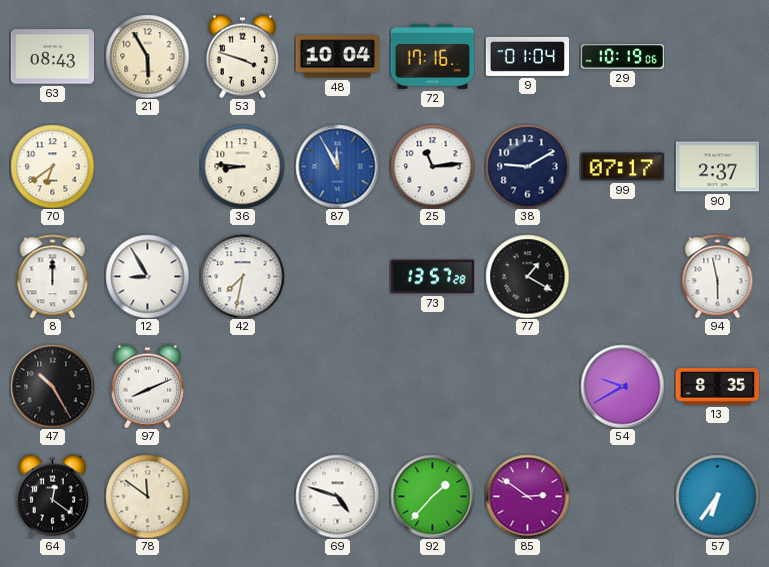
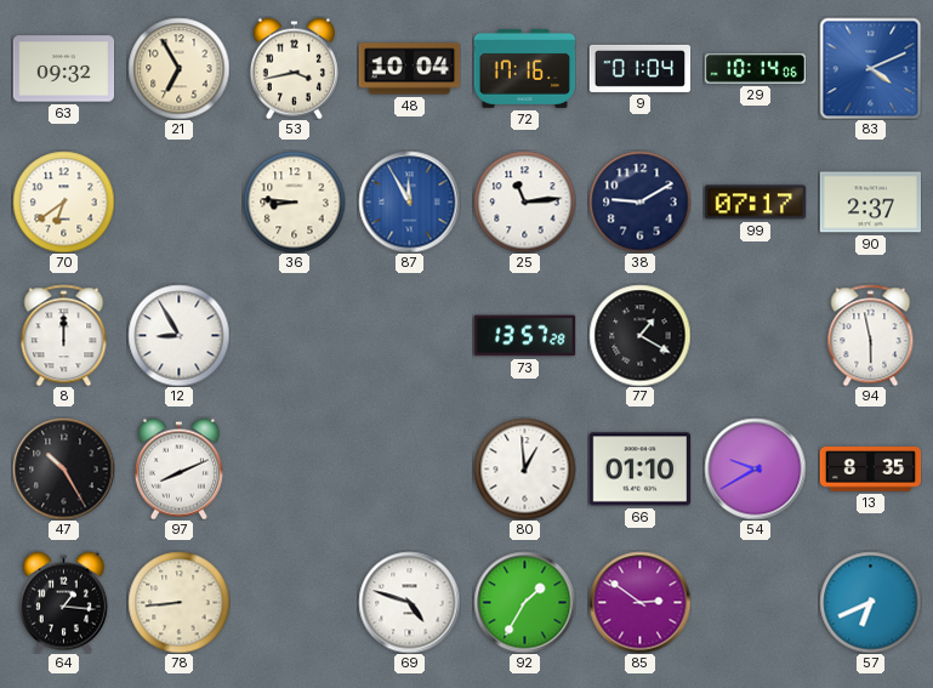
63: 08:43 -> 09:32 (63, 69)
21: 5:55 -> 6:55 (178, 68)
53: 3:48 -> 3:43 (294, 68)
29: 10:19 -> 10:14 (755, 69)
83: none -> 4:11 (870, 68)
42: 7:32 -> none (242, 276)
80: none -> 12:59 (524, 468)
66: none -> 01:10 (639, 470)
64: 12:21 -> 1:16 (63, 602)
78: 11:51 -> 8:44 (178, 602)
92: 1:37 -> 1:35 (524, 602)
57: 6:36 -> 6:41 (870, 602)
